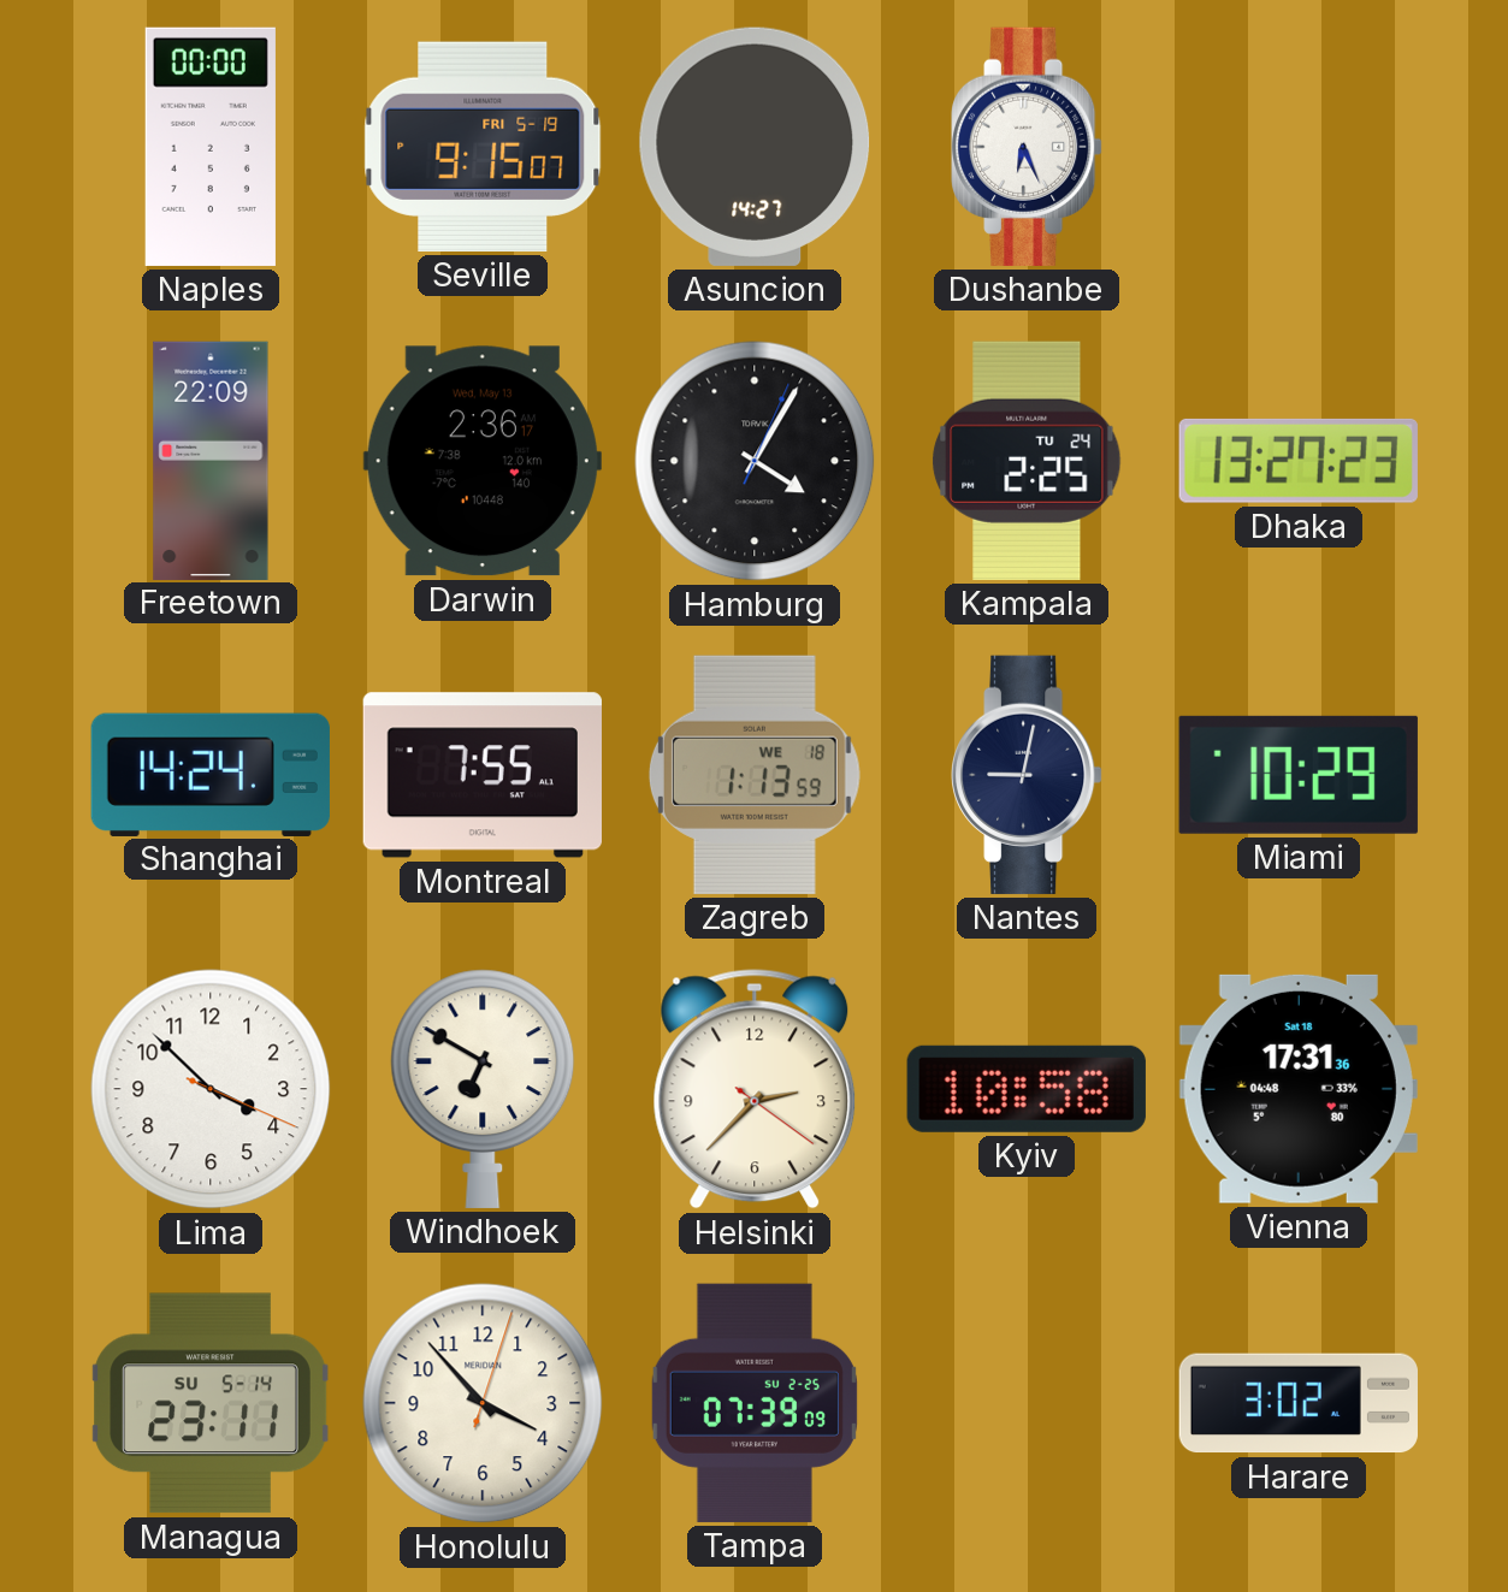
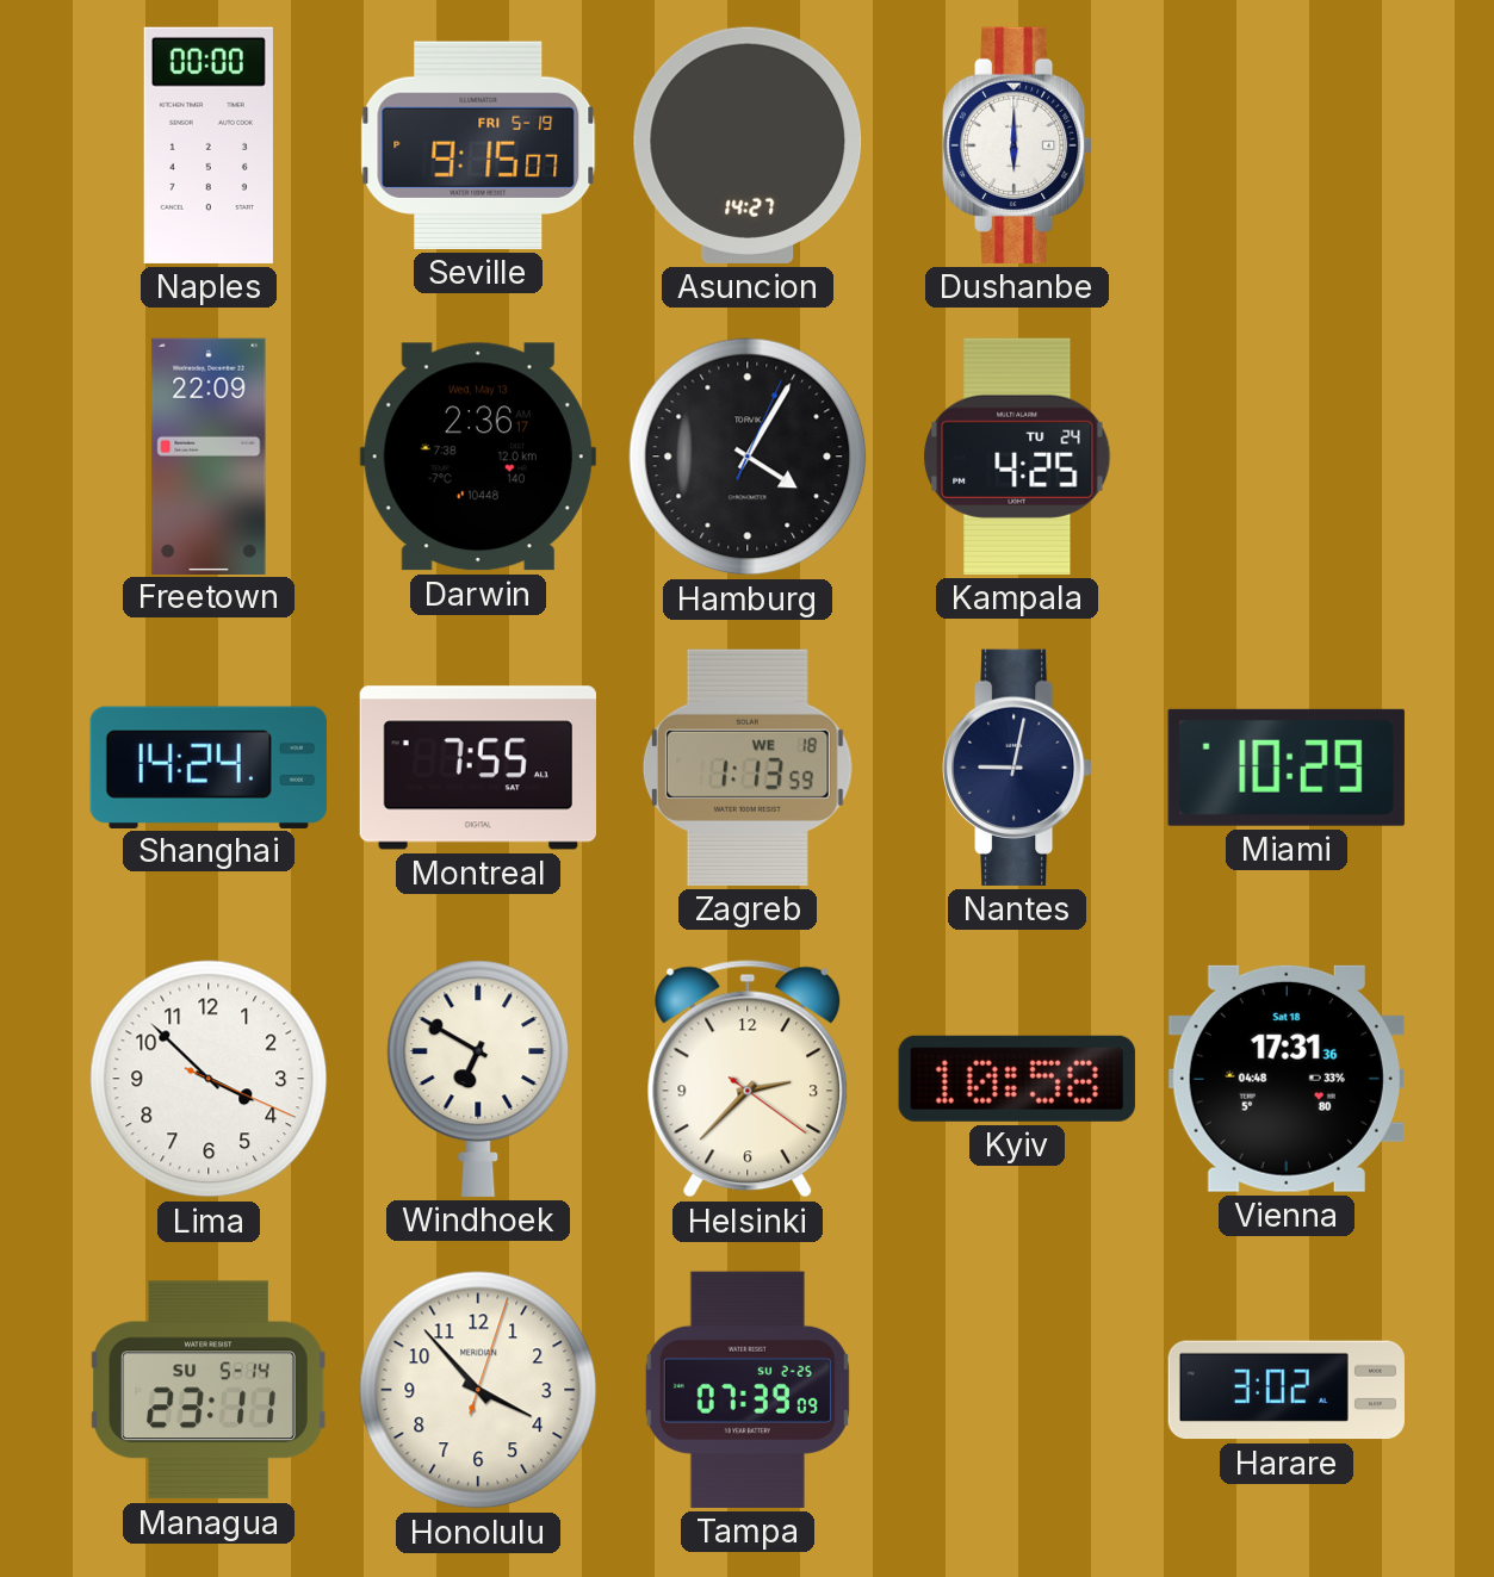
Dushanbe: 6:26 -> 6:00 (1018, 145)
Kampala: 2:25 -> 4:25 (1017, 457)
Dhaka: 13:27 -> none (1299, 461)
